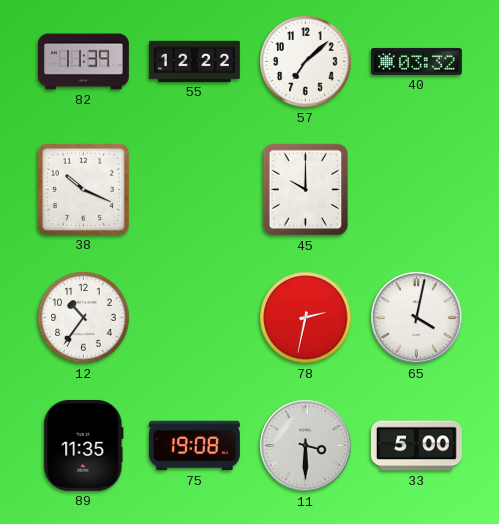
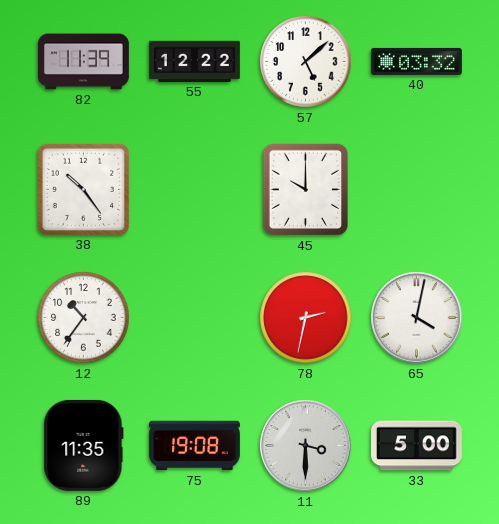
57: 7:08 -> 5:08 (306, 62)
38: 10:19 -> 10:24 (83, 189)
